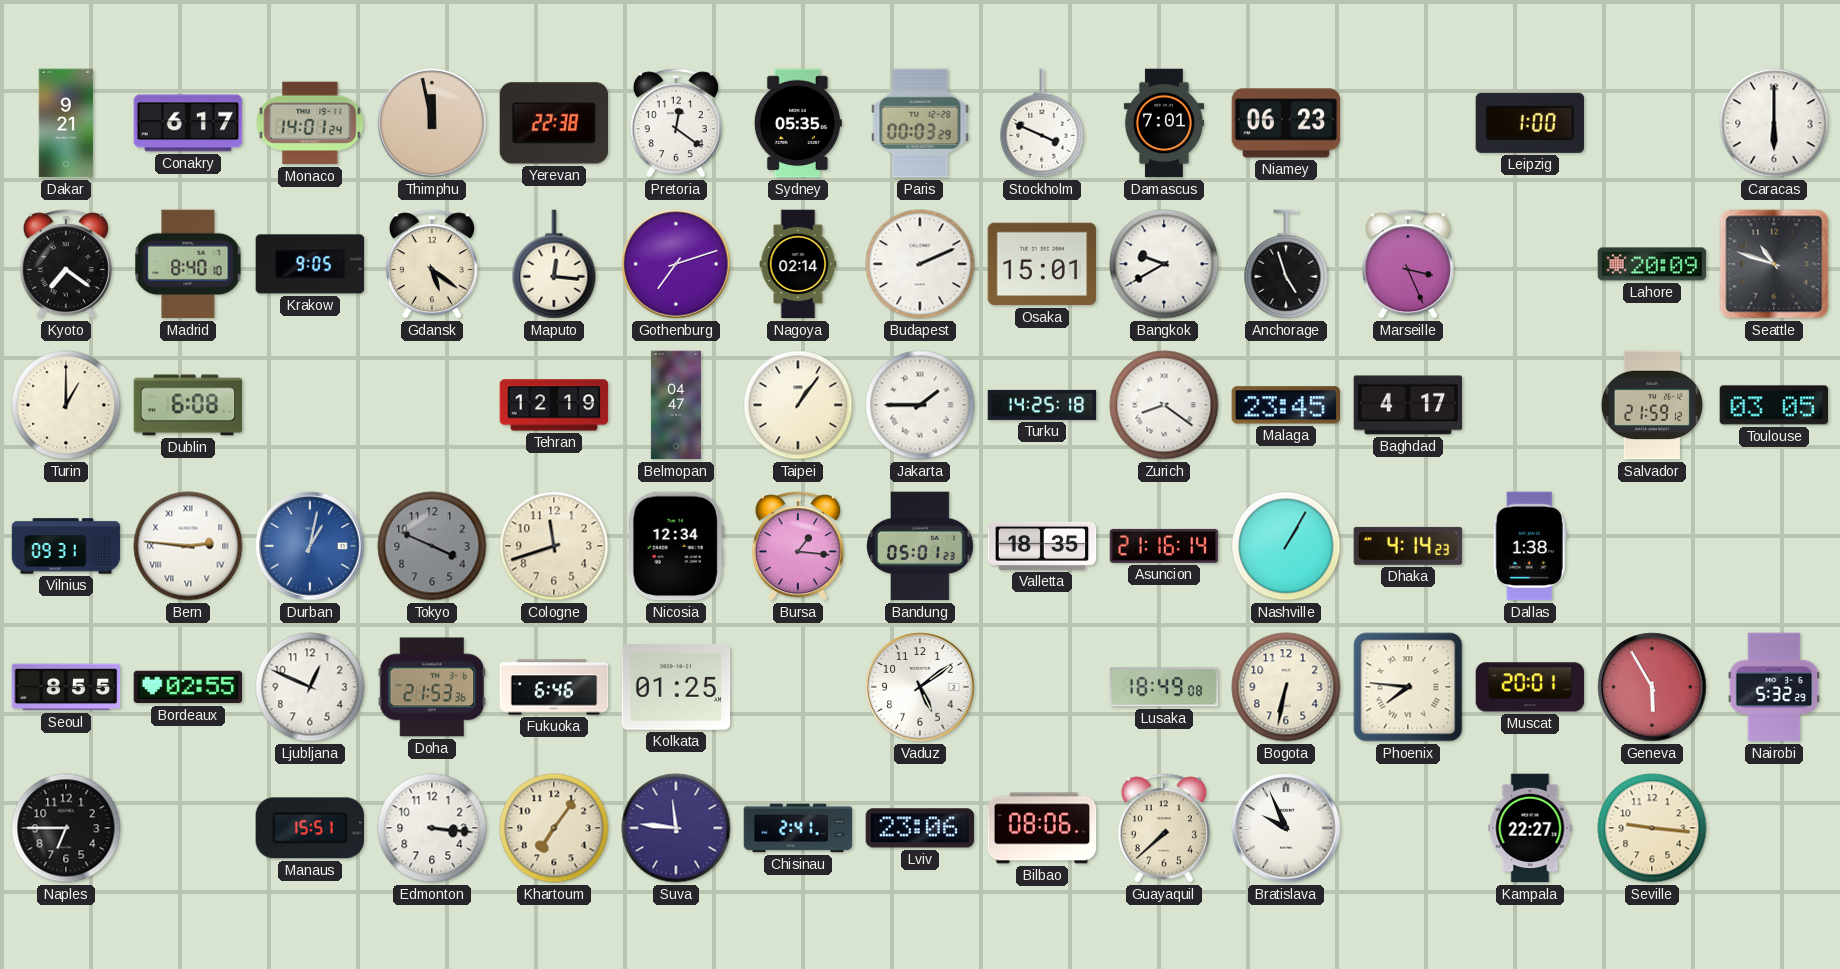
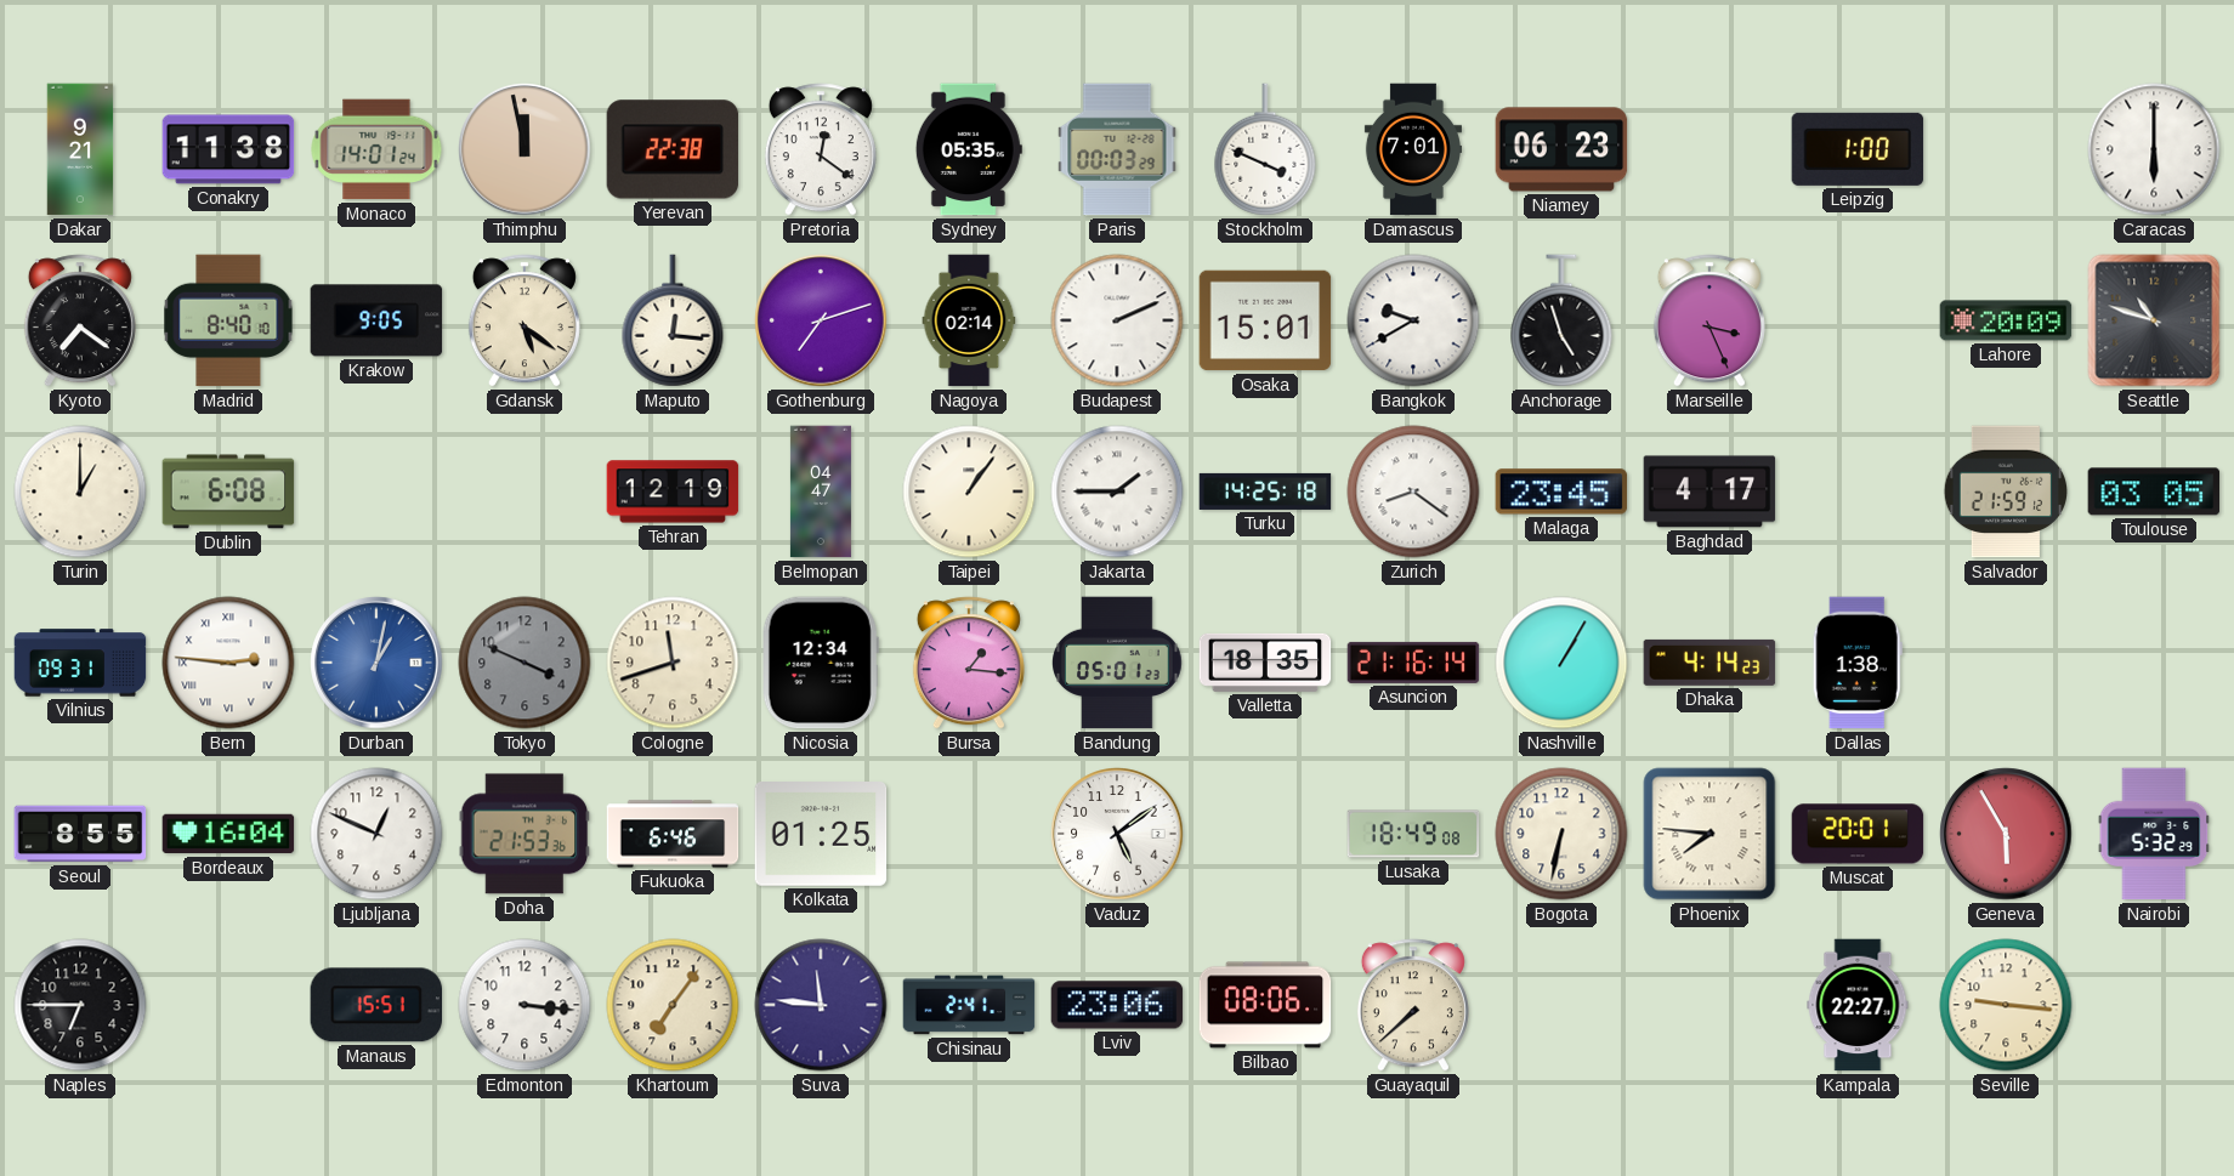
Conakry: 6:17 -> 11:38 (228, 149)
Bordeaux: 02:55 -> 16:04 (228, 834)
Bratislava: 9:56 -> none (1286, 828)
